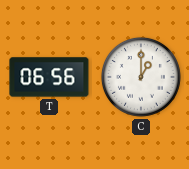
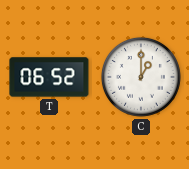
T: 06:56 -> 06:52 (49, 77)
